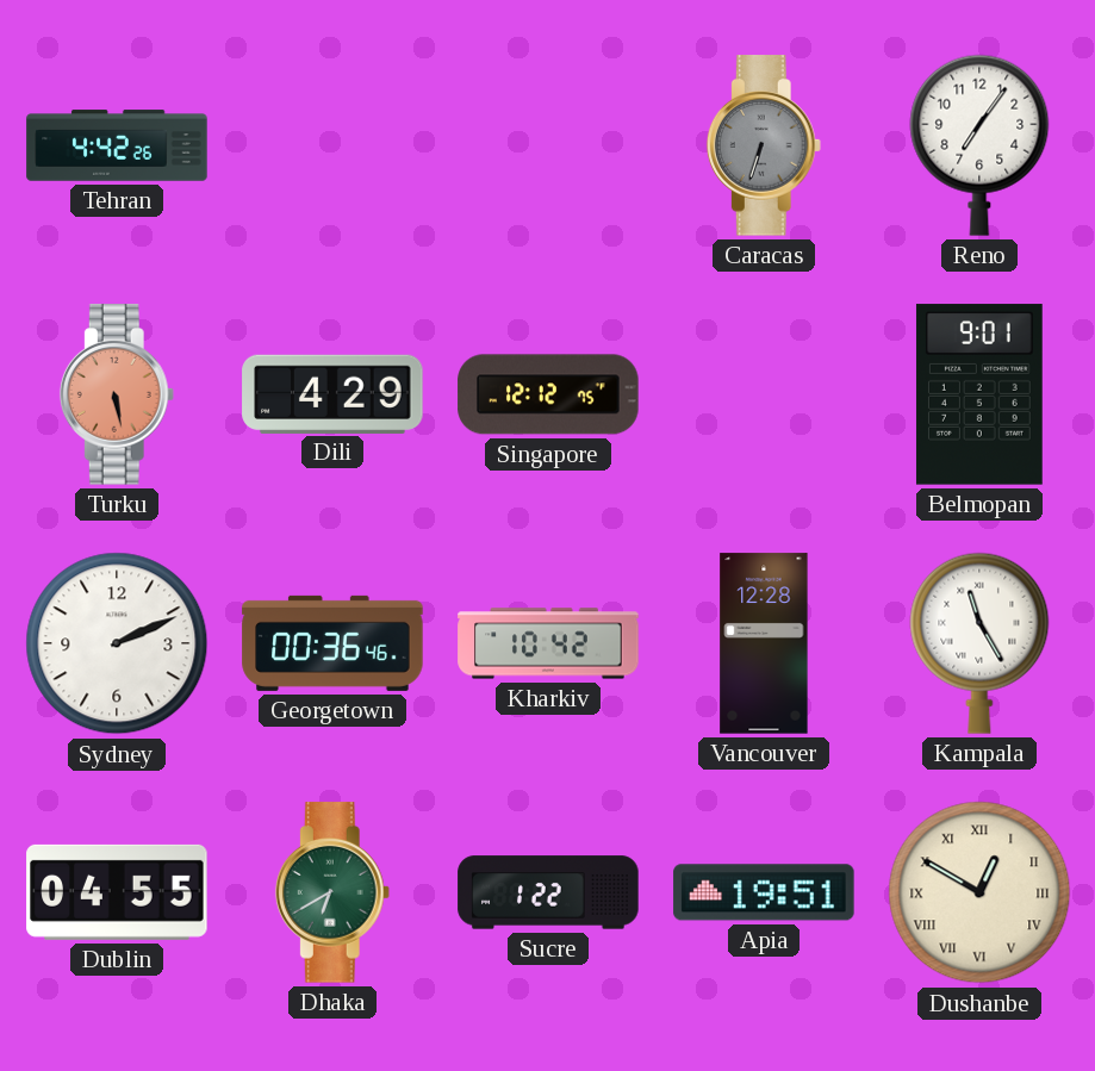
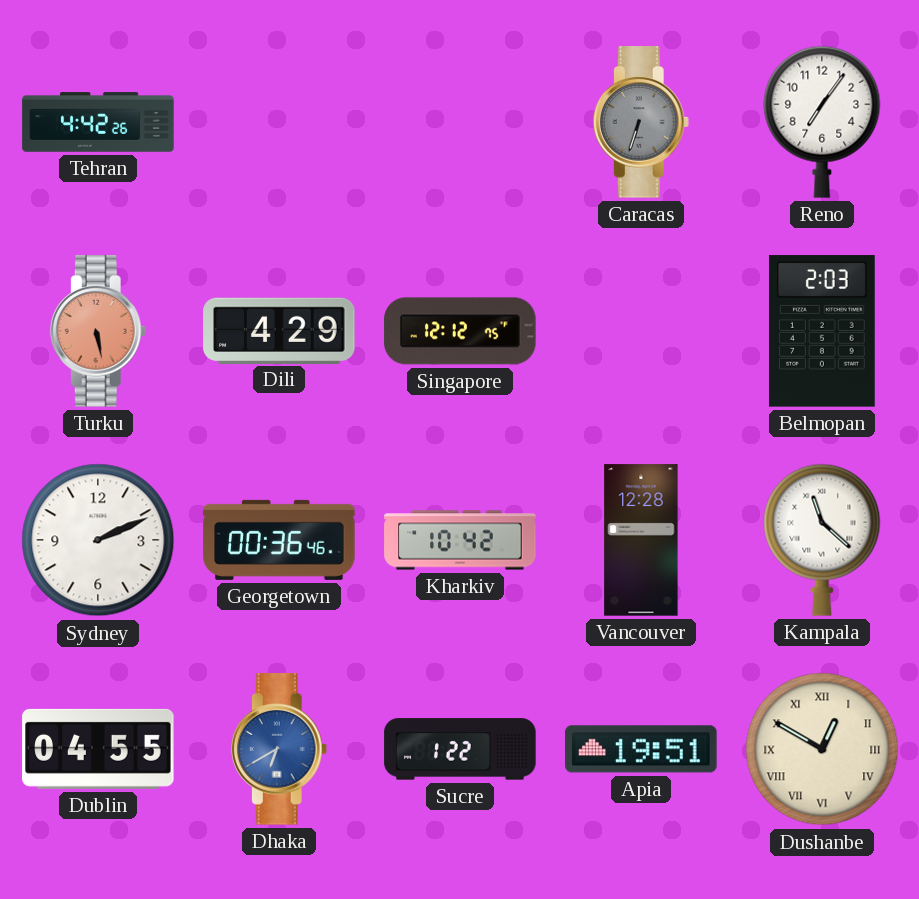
Belmopan: 9:01 -> 2:03 (822, 331)
Kampala: 11:25 -> 11:22 (822, 540)
Dhaka dial: green -> blue (279, 749)
